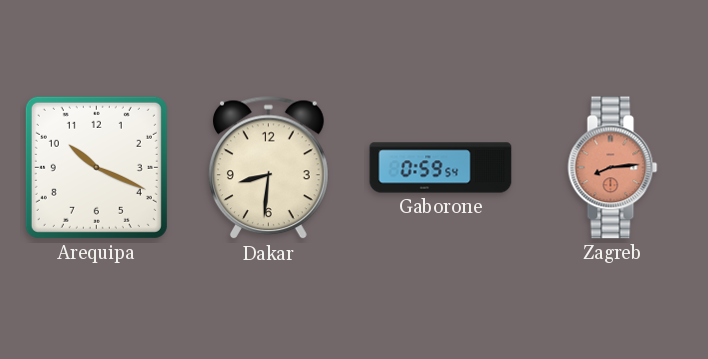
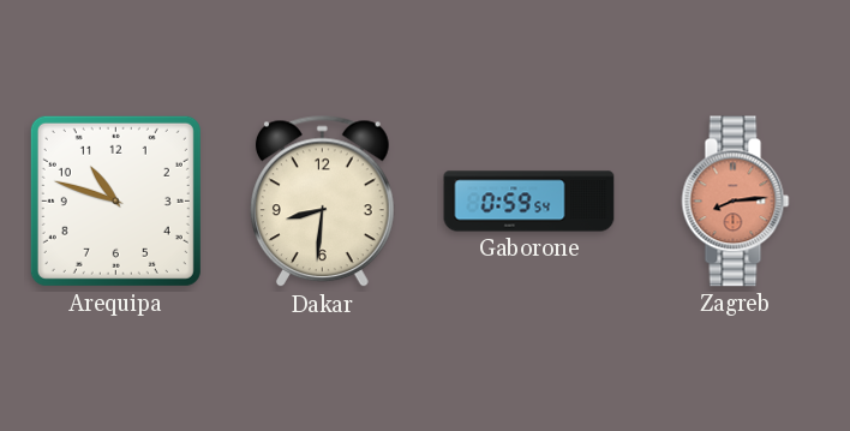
Arequipa: 10:19 -> 10:48 (115, 200)
